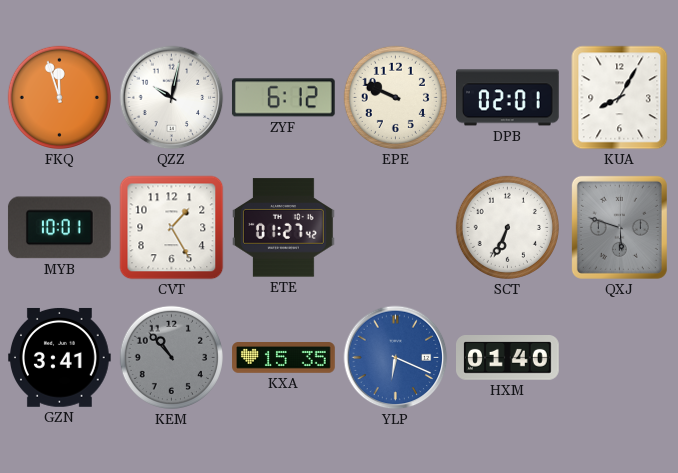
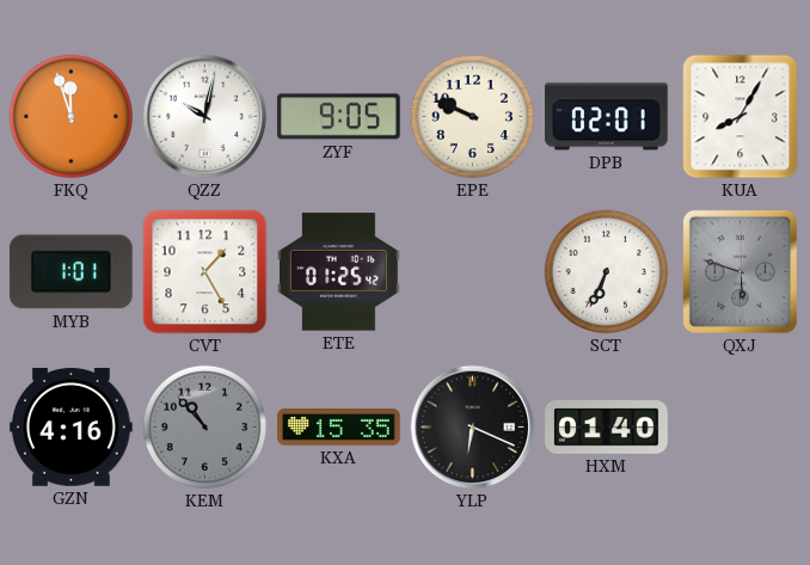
ZYF: 6:12 -> 9:05 (338, 117)
MYB: 10:01 -> 1:01 (70, 272)
ETE: 01:27 -> 01:25 (339, 272)
GZN: 3:41 -> 4:16 (72, 426)
YLP dial: blue -> black (473, 428)
